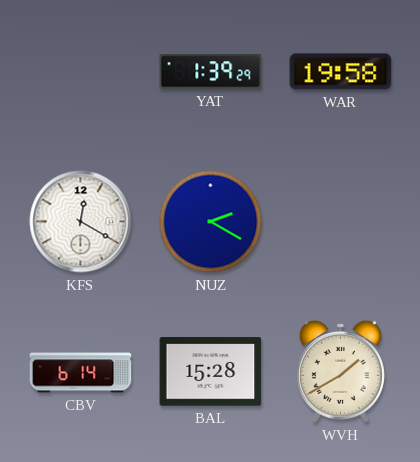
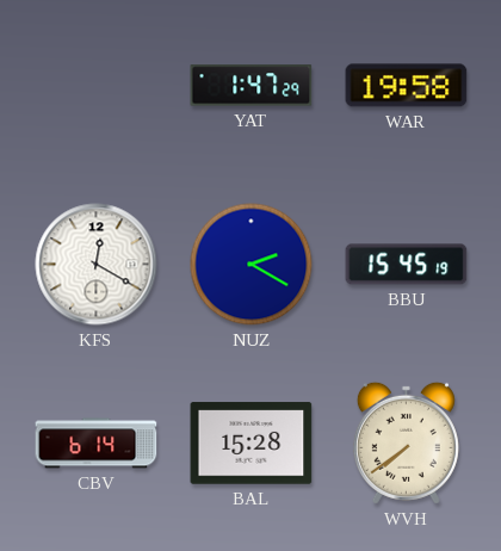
YAT: 1:39 -> 1:47 (252, 86)
BBU: none -> 15:45 (407, 265)
WVH: 1:40 -> 7:39 (406, 442)
